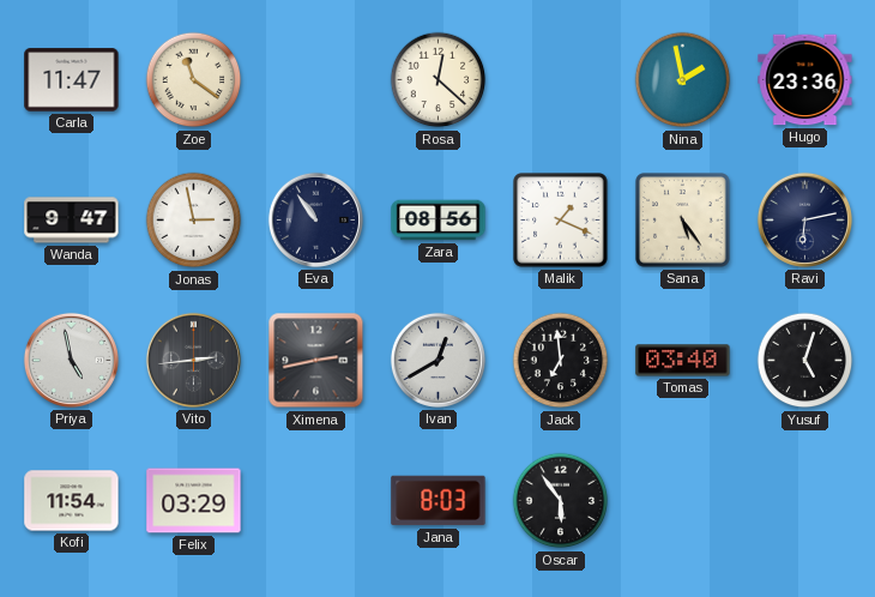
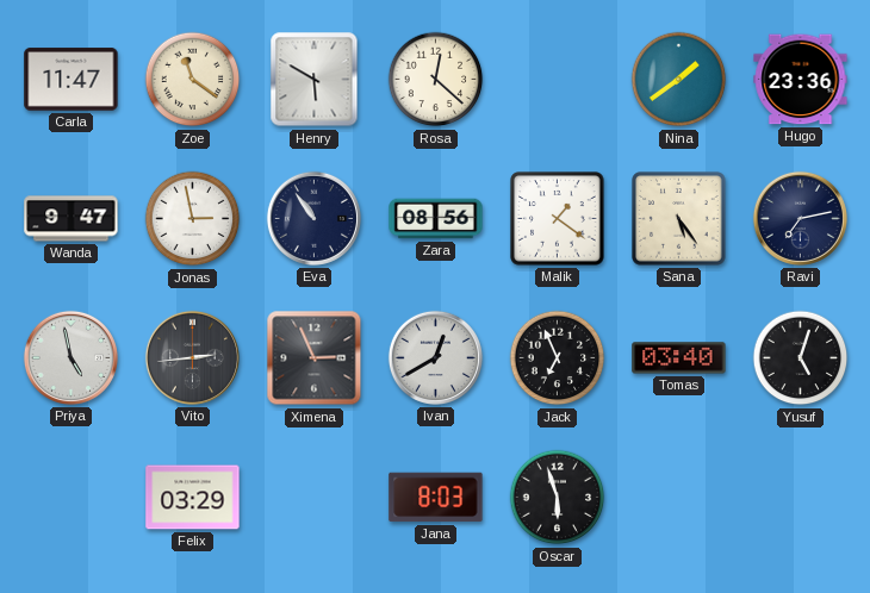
Henry: none -> 5:50 (315, 80)
Nina: 1:58 -> 1:39 (679, 80)
Malik: 1:19 -> 1:21 (558, 219)
Ravi: 6:13 -> 7:13 (800, 218)
Ximena: 2:43 -> 2:56 (315, 358)
Jack: 6:59 -> 6:56 (558, 358)
Kofi: 11:54 -> none (72, 501)
Oscar: 5:54 -> 5:57 (558, 498)
